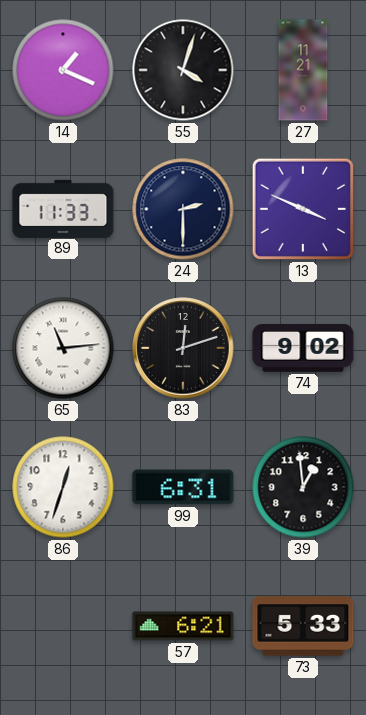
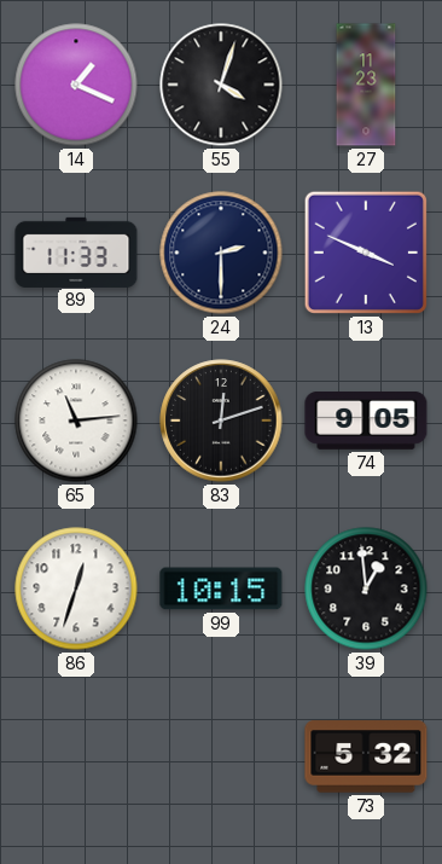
27: 11:21 -> 11:23 (366, 85)
74: 9:02 -> 9:05 (366, 421)
99: 6:31 -> 10:15 (221, 588)
57: 6:21 -> none (183, 626)
73: 5:33 -> 5:32 (366, 756)
